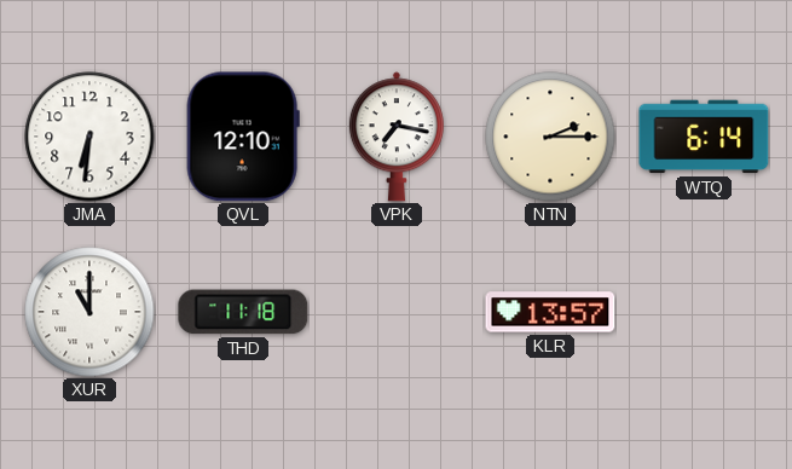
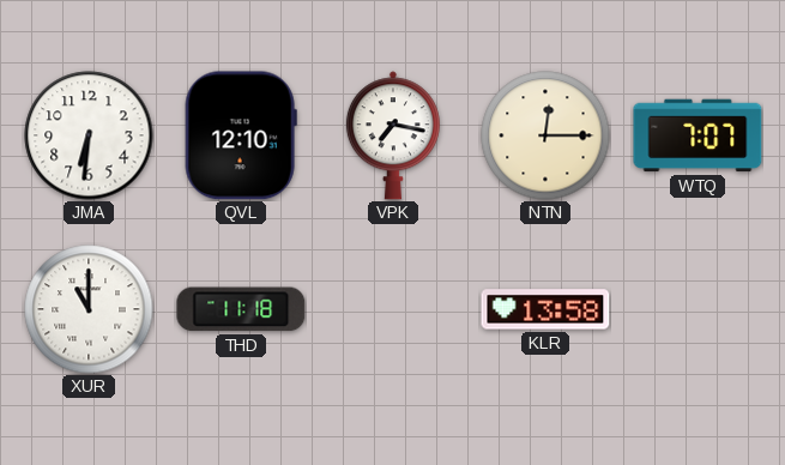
NTN: 2:15 -> 12:15 (545, 135)
WTQ: 6:14 -> 7:07 (698, 135)
KLR: 13:57 -> 13:58 (545, 309)
